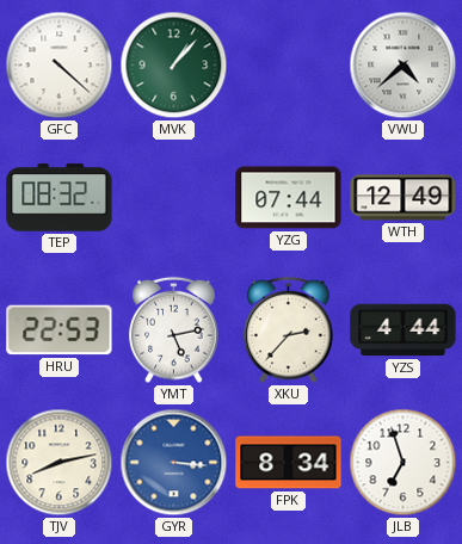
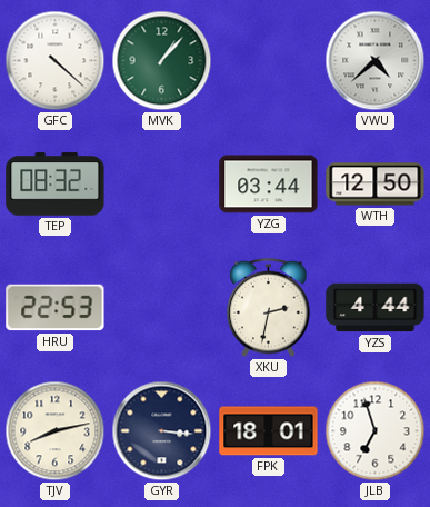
YZG: 07:44 -> 03:44 (269, 185)
WTH: 12:49 -> 12:50 (376, 185)
YMT: 5:13 -> none (174, 330)
XKU: 2:37 -> 2:32 (269, 308)
GYR dial: blue -> navy (162, 431)
FPK: 8:34 -> 18:01 (269, 431)
